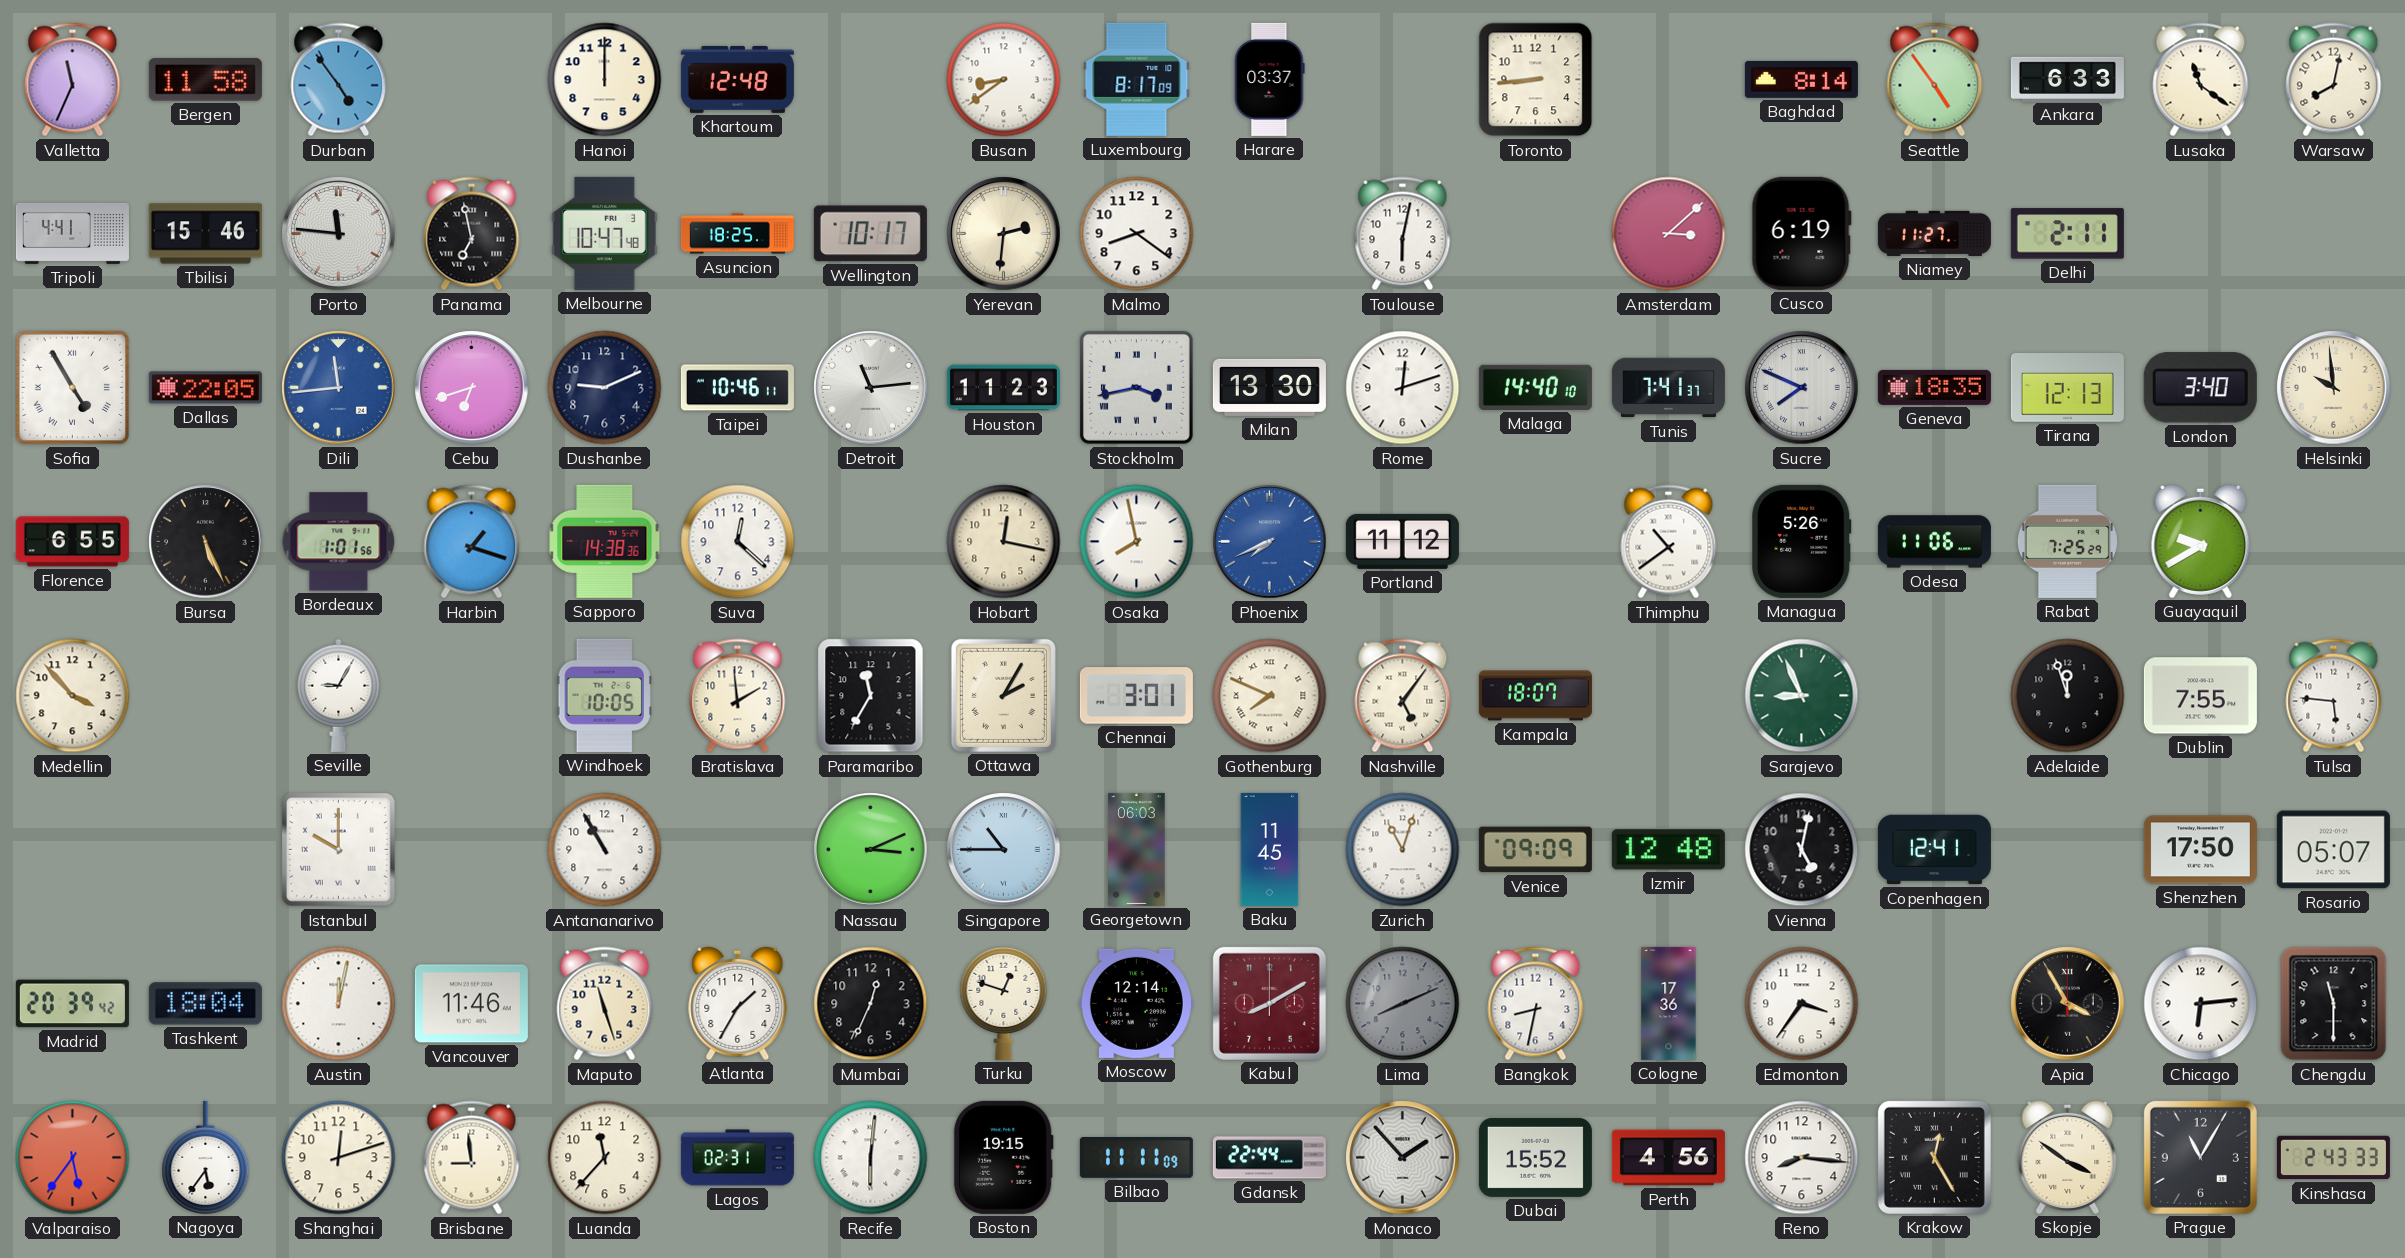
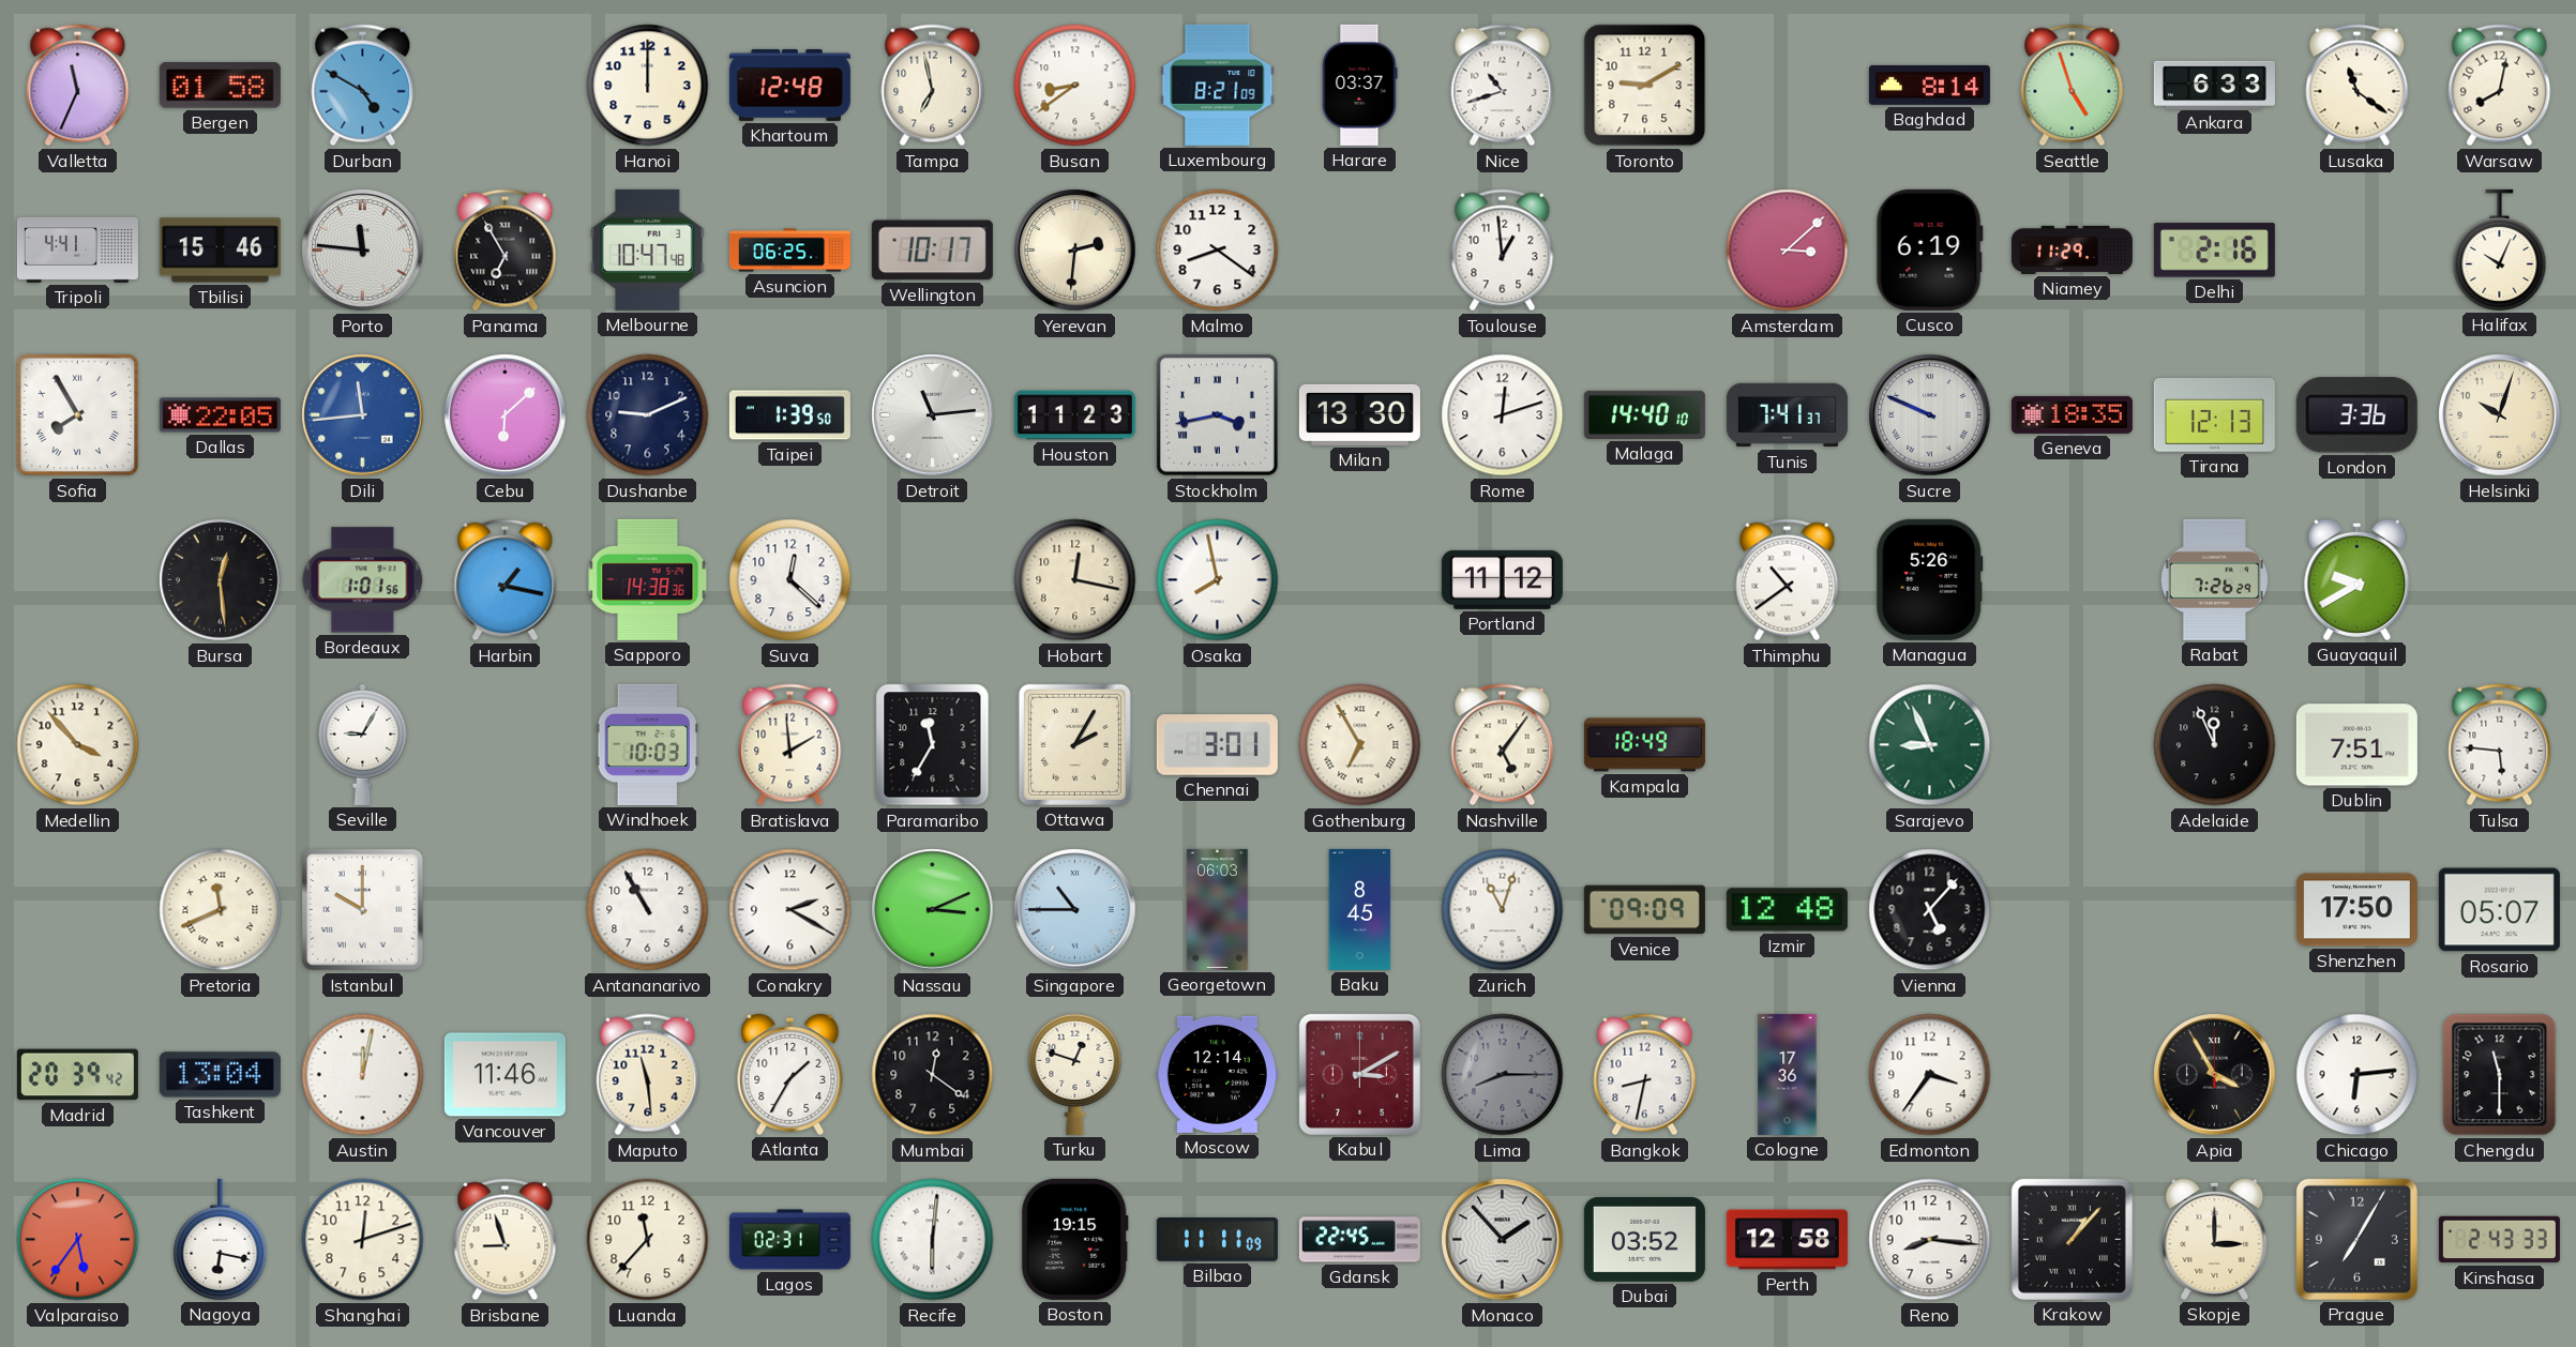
Bergen: 11:58 -> 01:58 (220, 86)
Durban: 4:54 -> 4:50 (363, 86)
Tampa: none -> 6:58 (933, 86)
Luxembourg: 8:17 -> 8:21 (1218, 85)
Nice: none -> 10:42 (1503, 86)
Toronto: 8:44 -> 9:10 (1645, 86)
Seattle: 4:54 -> 4:57 (2073, 86)
Panama: 6:58 -> 6:55 (506, 251)
Asuncion: 18:25 -> 06:25 (789, 251)
Toulouse: 6:02 -> 12:59 (1503, 251)
Niamey: 11:27 -> 11:29 (2072, 249)
Delhi: 2:11 -> 2:16 (2214, 251)
Halifax: none -> 10:04 (2500, 249)
Sofia: 4:55 -> 7:55 (78, 415)
Cebu: 6:42 -> 6:08 (506, 415)
Taipei: 10:46 -> 1:39 (789, 415)
Sucre: 7:49 -> 9:49 (1930, 415)
London: 3:40 -> 3:36 (2356, 415)
Helsinki: 9:59 -> 10:03 (2500, 415)
Florence: 6:55 -> none (72, 542)
Bursa: 5:26 -> 12:29 (221, 580)
Harbin: 1:18 -> 1:17 (506, 580)
Phoenix: 7:41 -> none (1270, 542)
Odesa: 11:06 -> none (1934, 542)
Rabat: 7:25 -> 7:26 (2214, 579)
Windhoek: 10:05 -> 10:03 (647, 744)
Gothenburg: 7:49 -> 6:55 (1360, 745)
Kampala: 18:07 -> 18:49 (1644, 745)
Adelaide: 11:57 -> 11:56 (2215, 745)
Dublin: 7:55 -> 7:51 (2356, 745)
Pretoria: none -> 11:41 (221, 910)
Conakry: none -> 2:20 (790, 910)
Baku: 11:45 -> 8:45 (1360, 909)
Vienna: 5:02 -> 5:07 (1930, 910)
Copenhagen: 12:41 -> none (1934, 850)
Tashkent: 18:04 -> 13:04 (220, 1075)
Maputo: 11:27 -> 11:29 (648, 1075)
Mumbai: 12:34 -> 12:21 (933, 1075)
Kabul: 8:10 -> 3:10 (1359, 1074)
Lima: 8:11 -> 8:15 (1503, 1075)
Nagoya: 5:36 -> 6:17 (221, 1239)
Brisbane: 8:59 -> 8:57 (506, 1240)
Gdansk: 22:44 -> 22:45 (1359, 1240)
Dubai: 15:52 -> 03:52 (1644, 1239)
Perth: 4:56 -> 12:58 (1787, 1240)
Krakow: 12:25 -> 1:07 (2072, 1239)
Skopje: 3:51 -> 3:00 (2215, 1239)
Prague: 11:05 -> 7:05 (2356, 1239)
